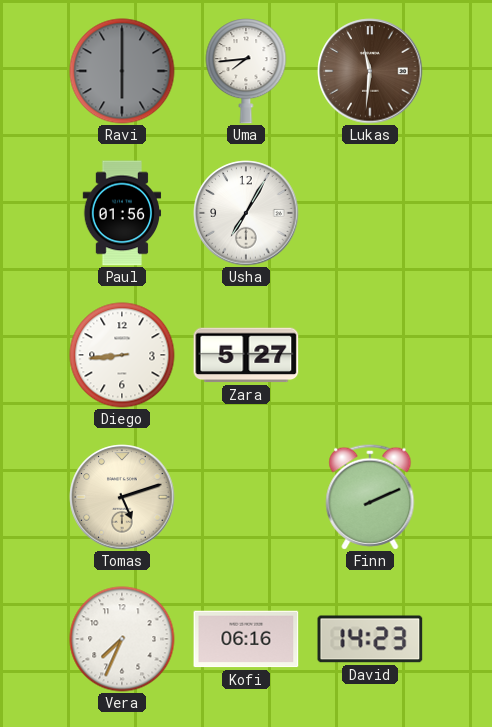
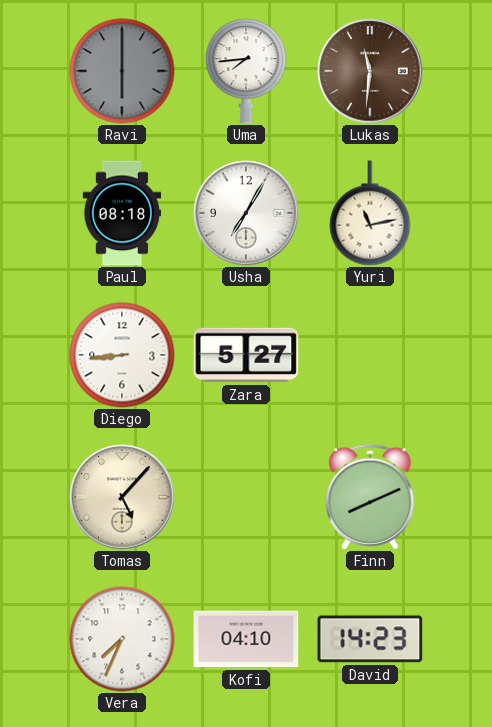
Paul: 01:56 -> 08:18 (122, 213)
Yuri: none -> 11:13 (370, 213)
Tomas: 5:12 -> 5:07 (122, 497)
Finn: 2:11 -> 8:11 (370, 497)
Kofi: 06:16 -> 04:10 (246, 639)
